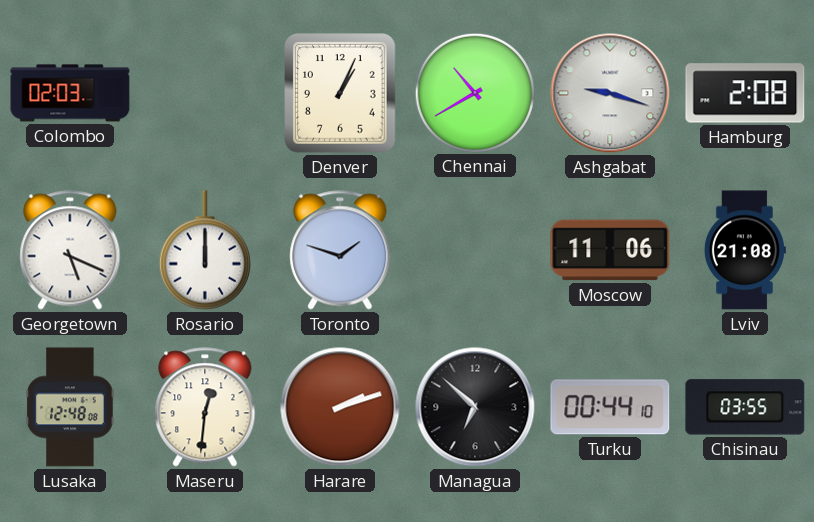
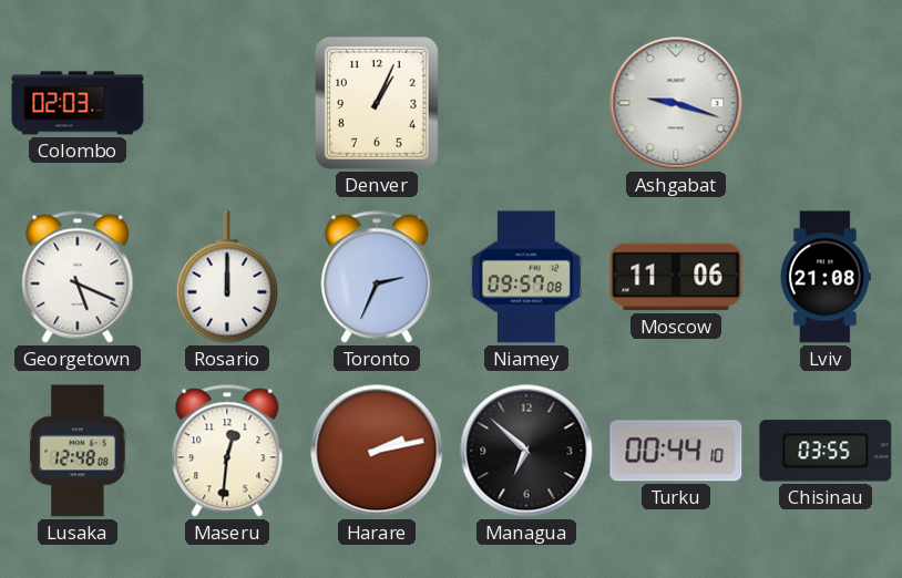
Chennai: 10:40 -> none (474, 92)
Hamburg: 2:08 -> none (745, 93)
Toronto: 1:48 -> 2:34 (377, 277)
Niamey: none -> 09:57 (526, 277)
Harare: 2:12 -> 2:13 (377, 451)
